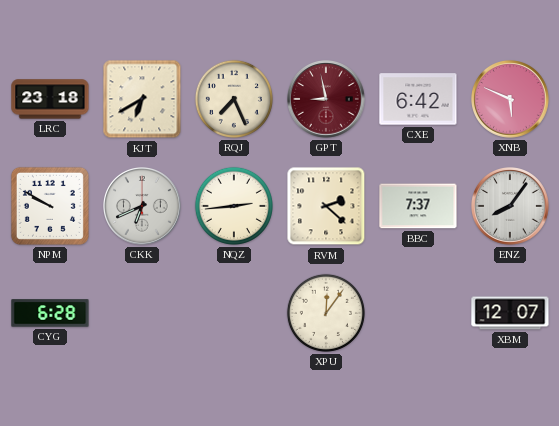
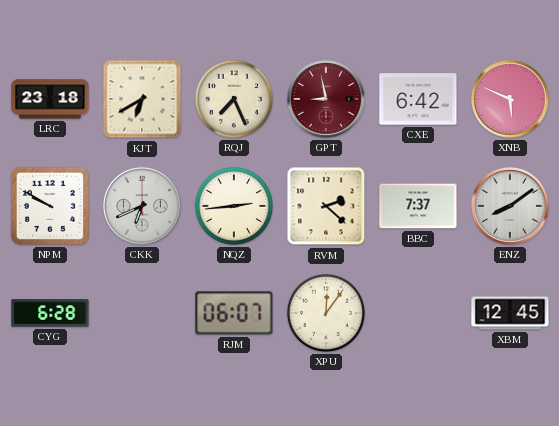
ENZ: 8:06 -> 8:09 (511, 207)
RJM: none -> 06:07 (234, 313)
XBM: 12:07 -> 12:45 (510, 313)
